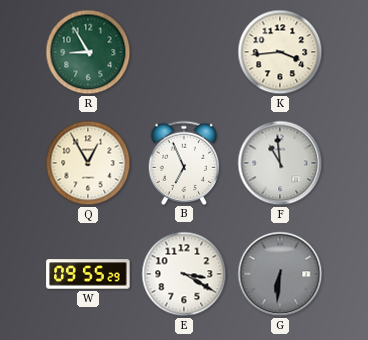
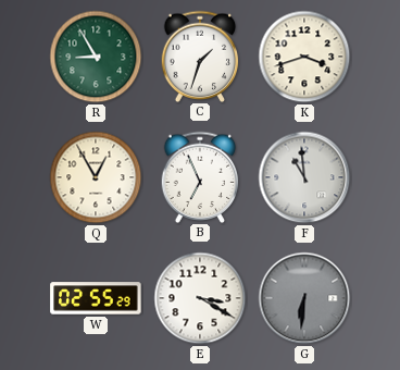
C: none -> 1:33 (200, 55)
K: 3:44 -> 3:42 (304, 57)
W: 09:55 -> 02:55 (96, 298)
